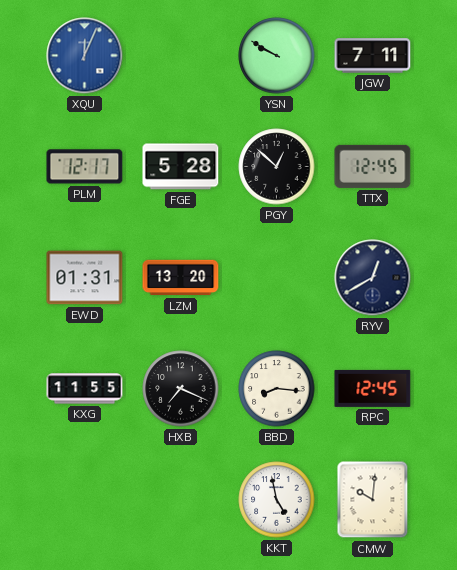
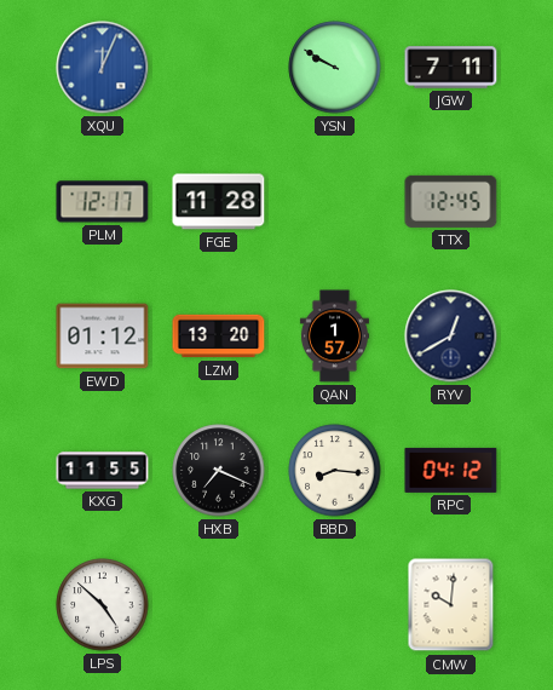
FGE: 5:28 -> 11:28 (219, 202)
PGY: 12:52 -> none (277, 167)
EWD: 01:31 -> 01:12 (103, 337)
QAN: none -> 1:57 (334, 337)
RPC: 12:45 -> 04:12 (451, 470)
LPS: none -> 4:52 (103, 605)
KKT: 4:58 -> none (277, 500)
